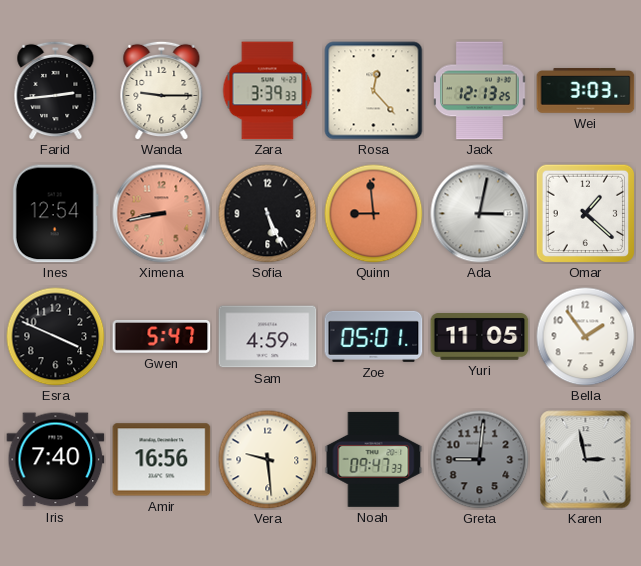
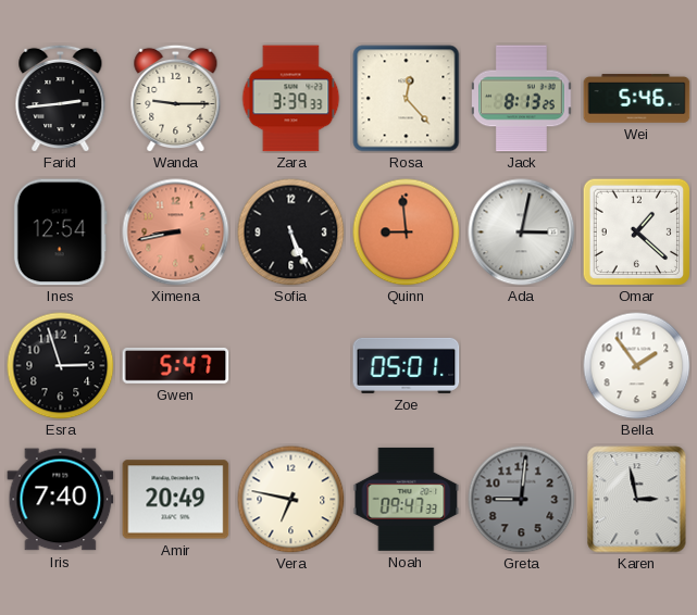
Jack: 12:13 -> 8:13 (522, 99)
Wei: 3:03 -> 5:46 (637, 99)
Esra: 3:49 -> 2:57 (61, 366)
Sam: 4:59 -> none (268, 337)
Yuri: 11:05 -> none (480, 337)
Amir: 16:56 -> 20:49 (176, 500)
Vera: 9:29 -> 6:47 (291, 500)
